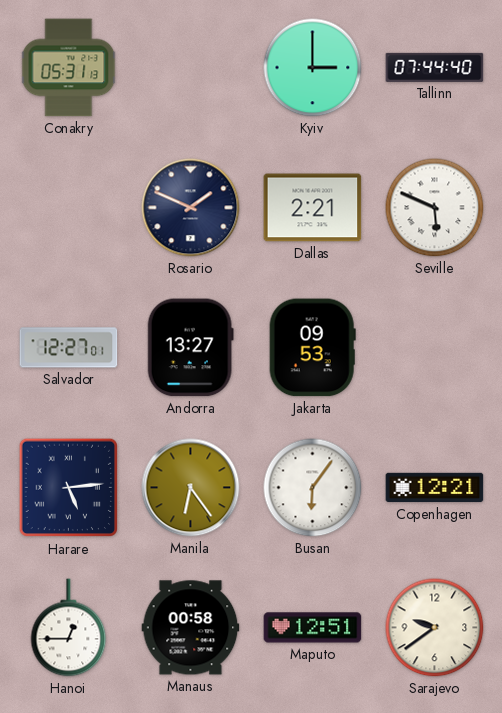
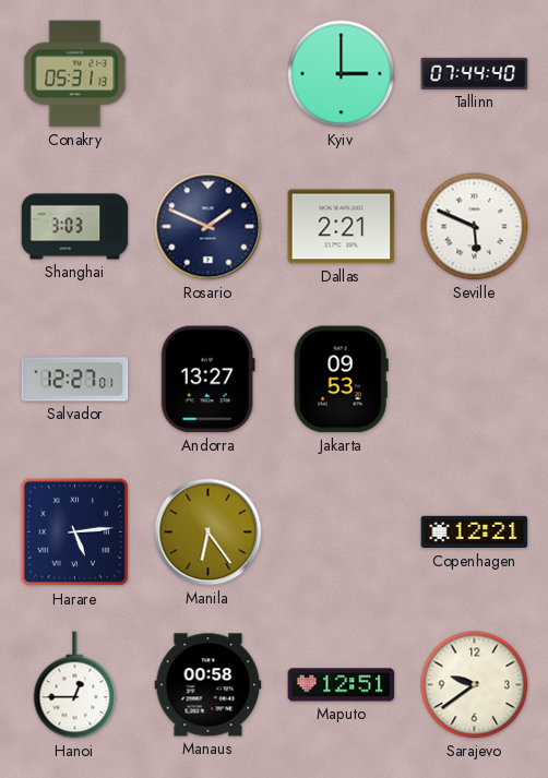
Shanghai: none -> 3:03 (75, 227)
Busan: 6:06 -> none (313, 488)
